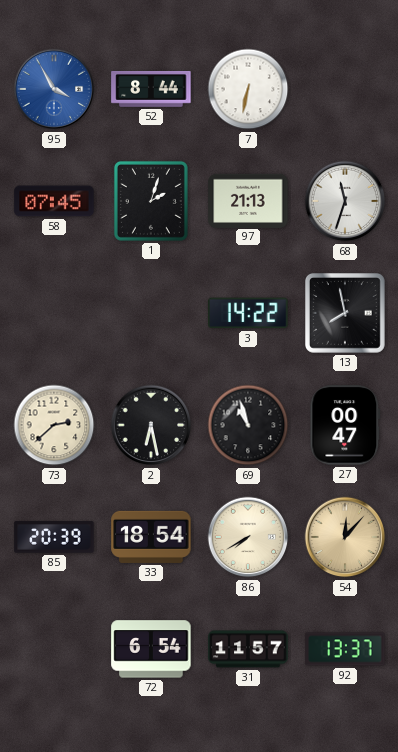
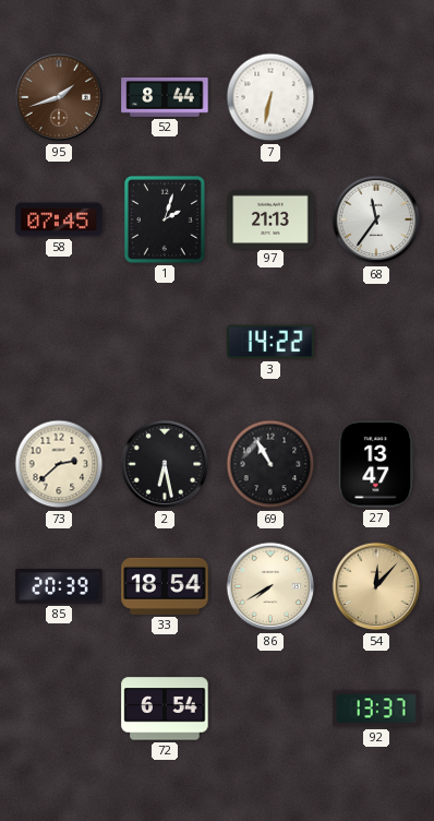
95: 3:55 -> 1:42 (59, 97)
95 dial: blue -> brown (59, 97)
68: 11:33 -> 11:36 (376, 219)
13: 7:58 -> none (346, 314)
69: 10:57 -> 10:55 (270, 464)
27: 00:47 -> 13:47 (376, 464)
31: 11:57 -> none (248, 649)
